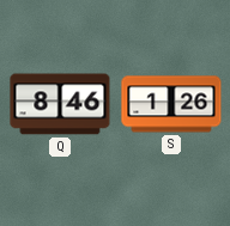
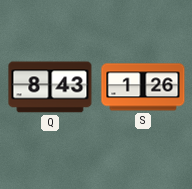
Q: 8:46 -> 8:43 (50, 87)
